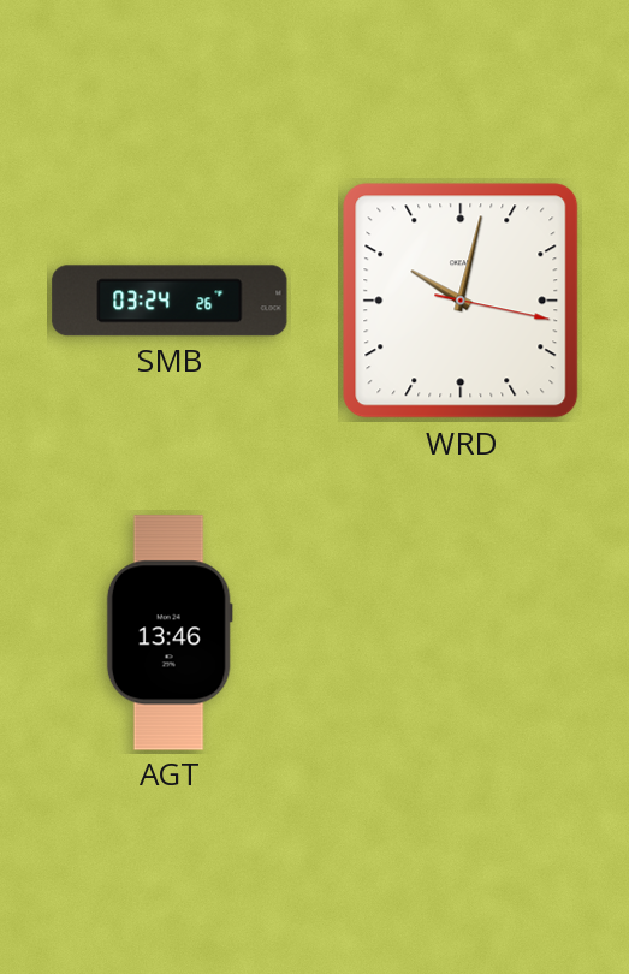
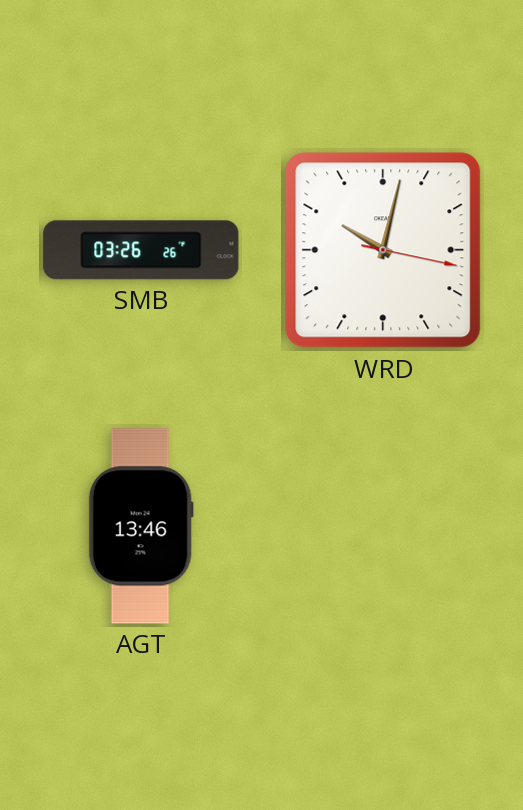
SMB: 03:24 -> 03:26 (141, 250)
